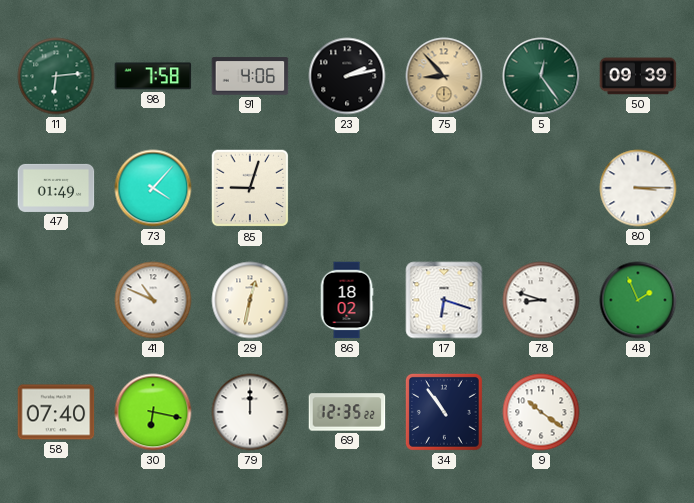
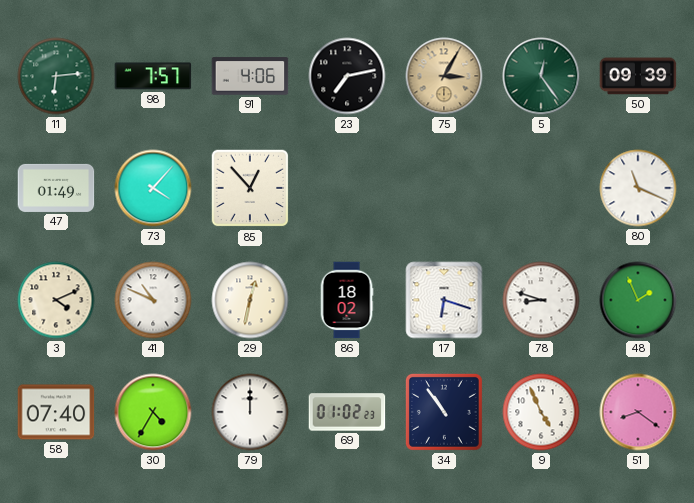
98: 7:58 -> 7:57 (153, 76)
23: 2:13 -> 7:13 (347, 76)
75: 8:53 -> 3:05 (444, 76)
85: 9:03 -> 12:53 (250, 188)
80: 3:15 -> 11:19 (638, 188)
3: none -> 4:11 (56, 300)
30: 6:17 -> 4:35 (153, 412)
69: 12:35 -> 01:02 (347, 412)
9: 10:21 -> 4:56 (541, 412)
51: none -> 8:21 (638, 412)
